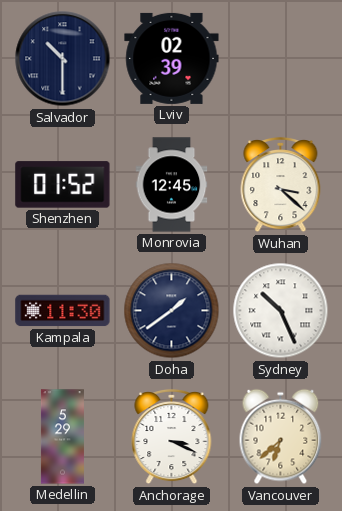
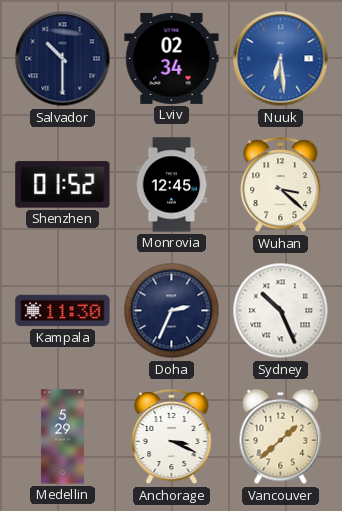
Lviv: 02:39 -> 02:34 (172, 58)
Nuuk: none -> 6:29 (281, 59)
Doha: 1:39 -> 2:34 (172, 311)
Vancouver: 6:38 -> 1:38 (281, 437)
